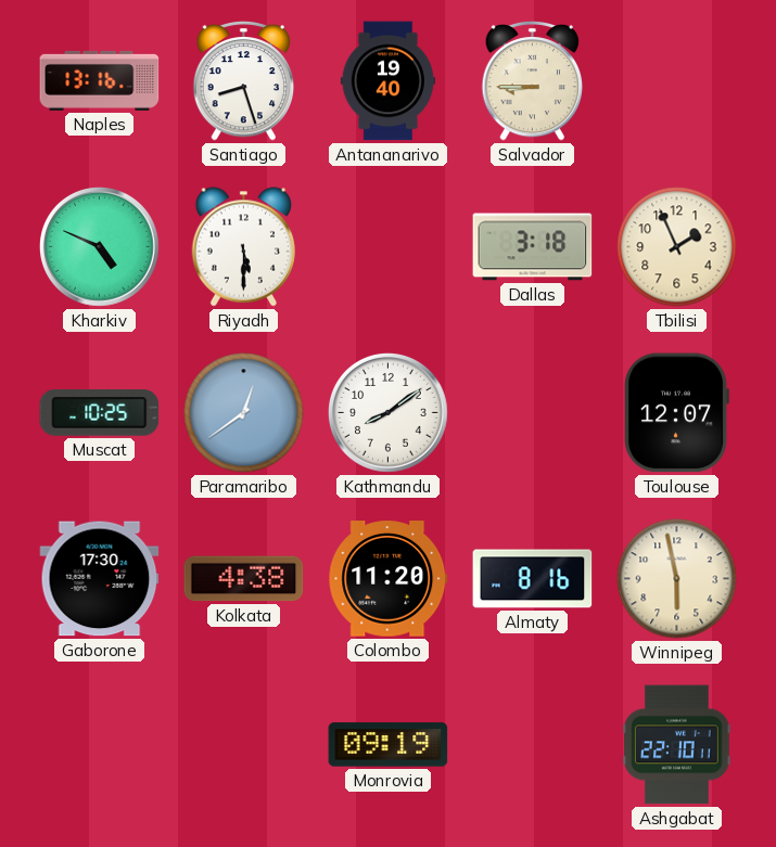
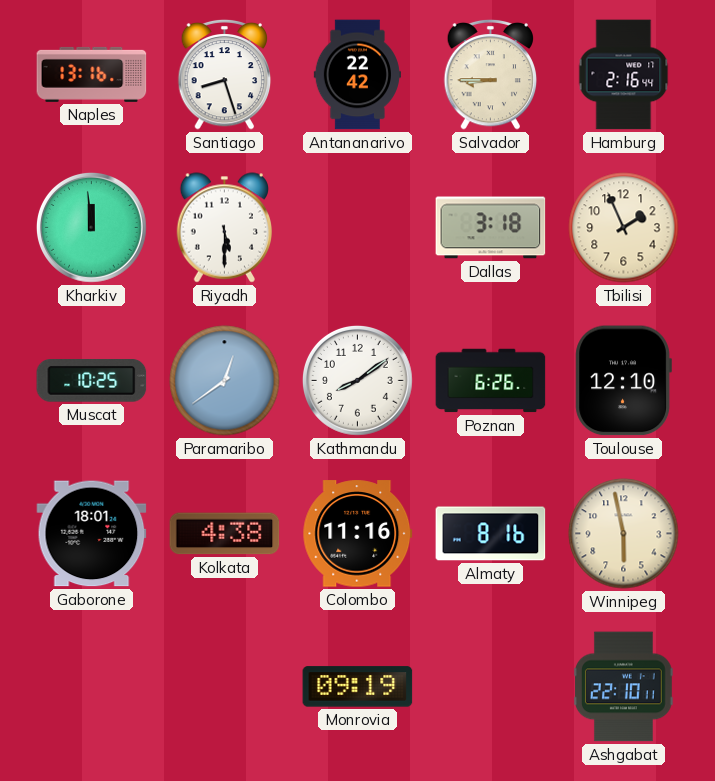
Antananarivo: 19:40 -> 22:42 (357, 75)
Hamburg: none -> 2:16 (624, 75)
Kharkiv: 4:49 -> 11:59 (91, 227)
Poznan: none -> 6:26 (491, 381)
Toulouse: 12:07 -> 12:10 (623, 381)
Gaborone: 17:30 -> 18:01 (92, 534)
Colombo: 11:20 -> 11:16 (358, 534)
